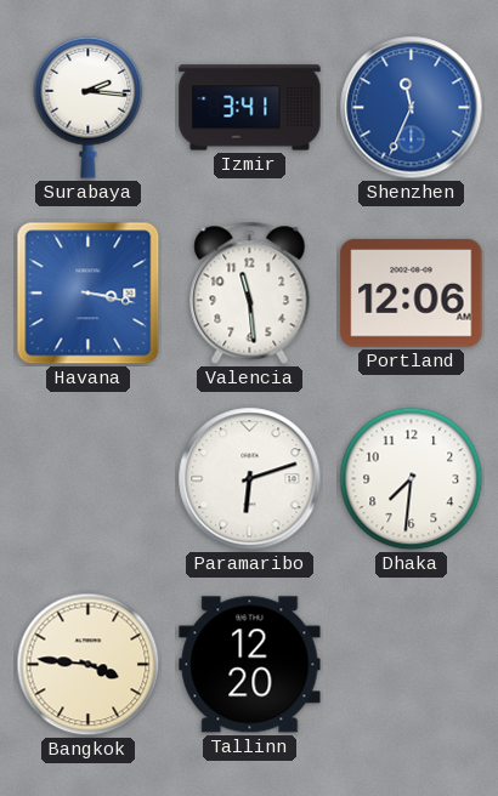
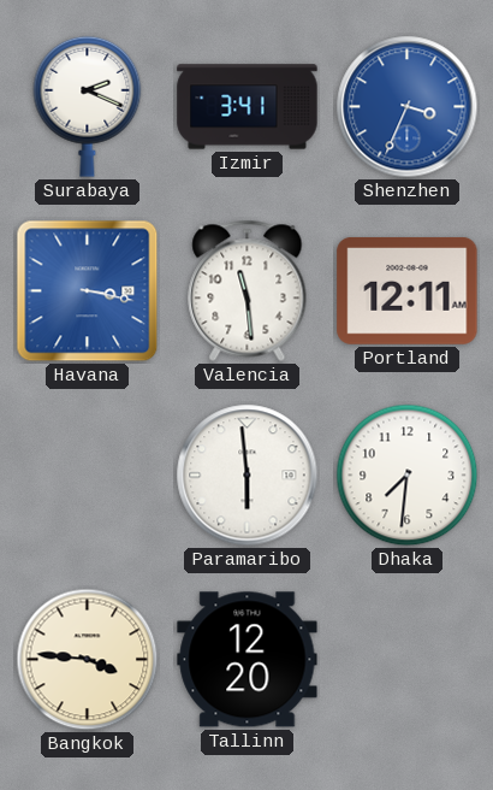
Surabaya: 2:16 -> 2:19 (88, 106)
Shenzhen: 11:34 -> 3:34 (408, 107)
Portland: 12:06 -> 12:11 (408, 291)
Paramaribo: 6:12 -> 5:59 (248, 476)
